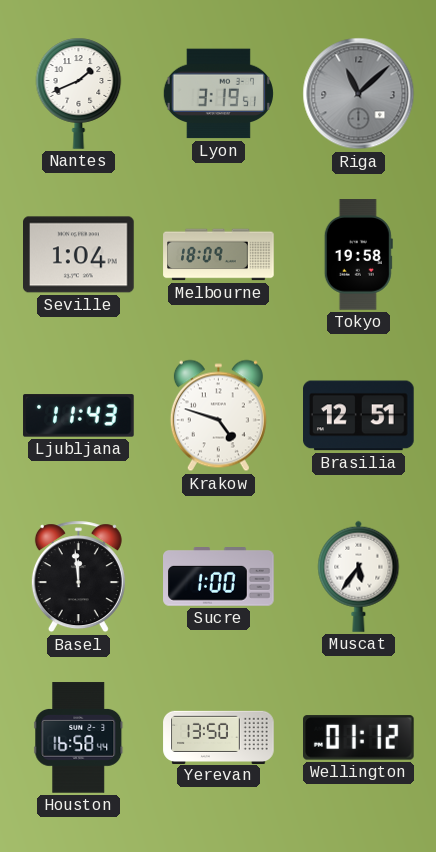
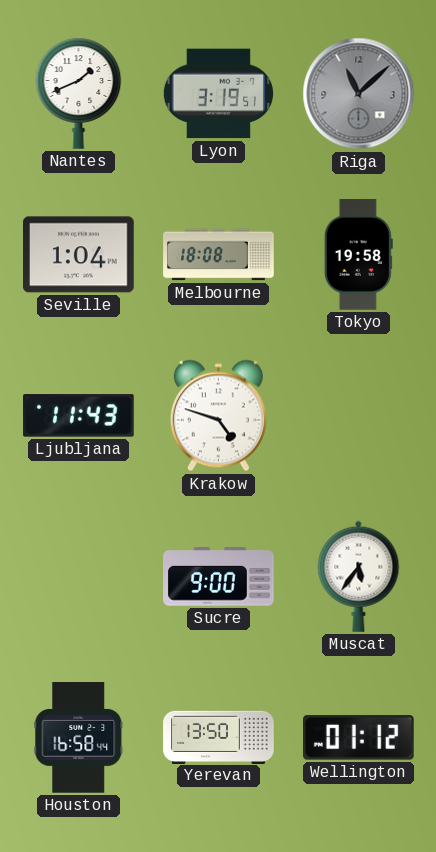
Melbourne: 18:09 -> 18:08 (219, 255)
Brasilia: 12:51 -> none (359, 416)
Basel: 11:59 -> none (78, 577)
Sucre: 1:00 -> 9:00 (219, 577)
